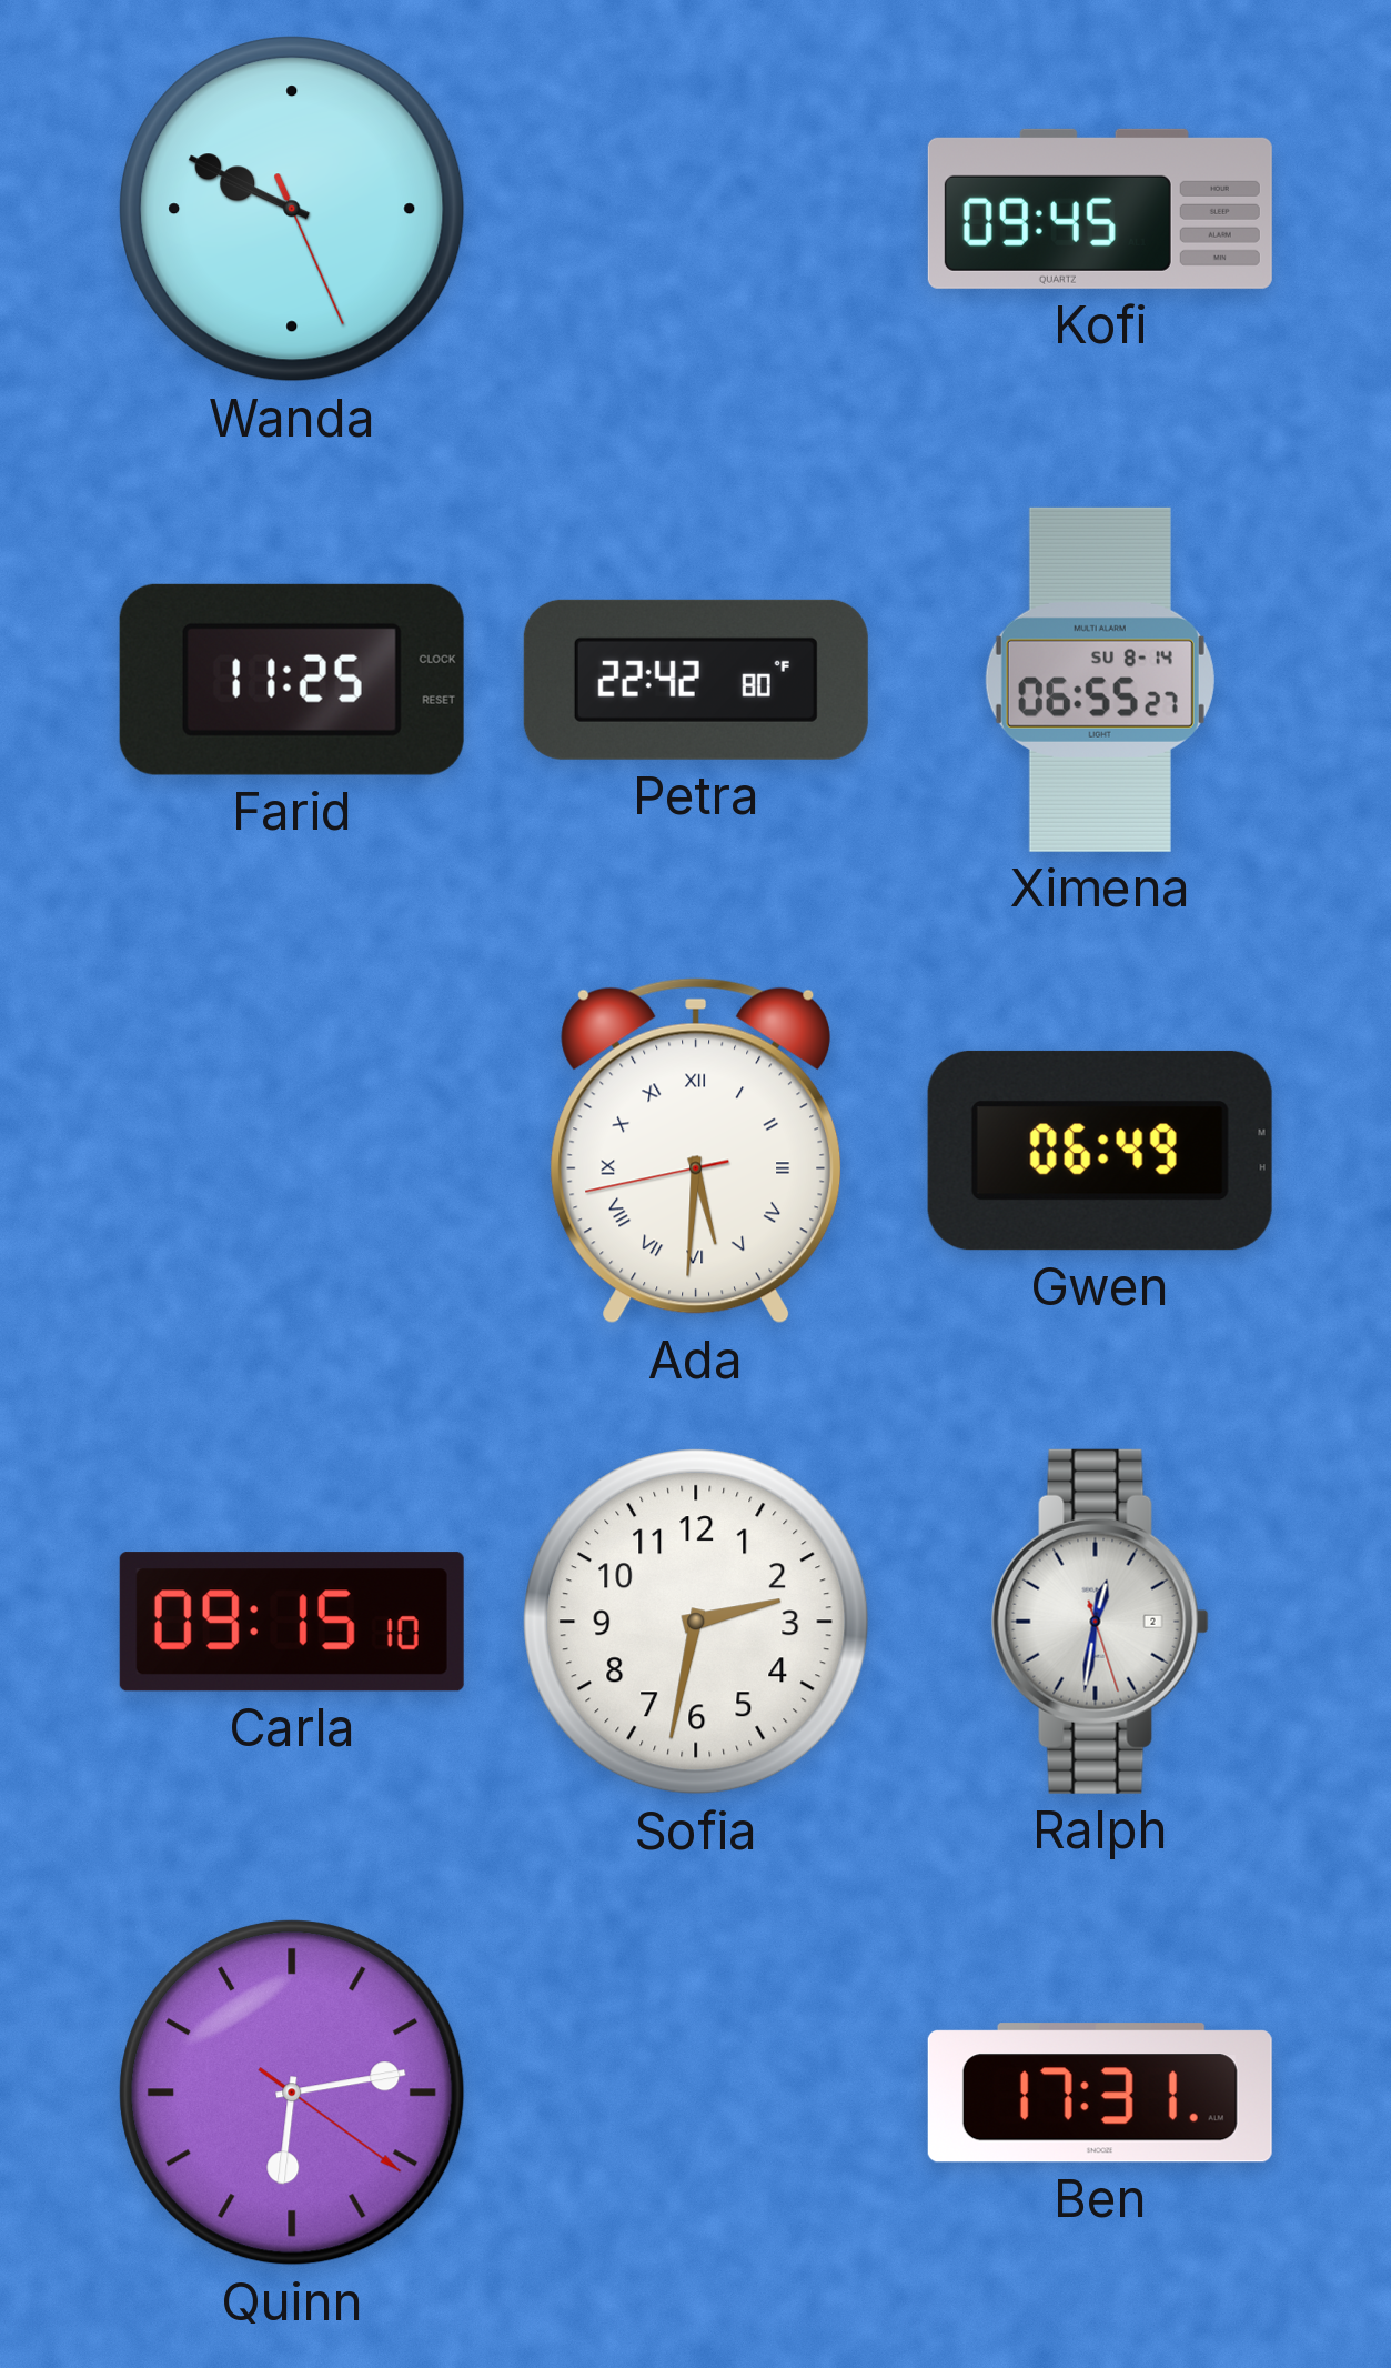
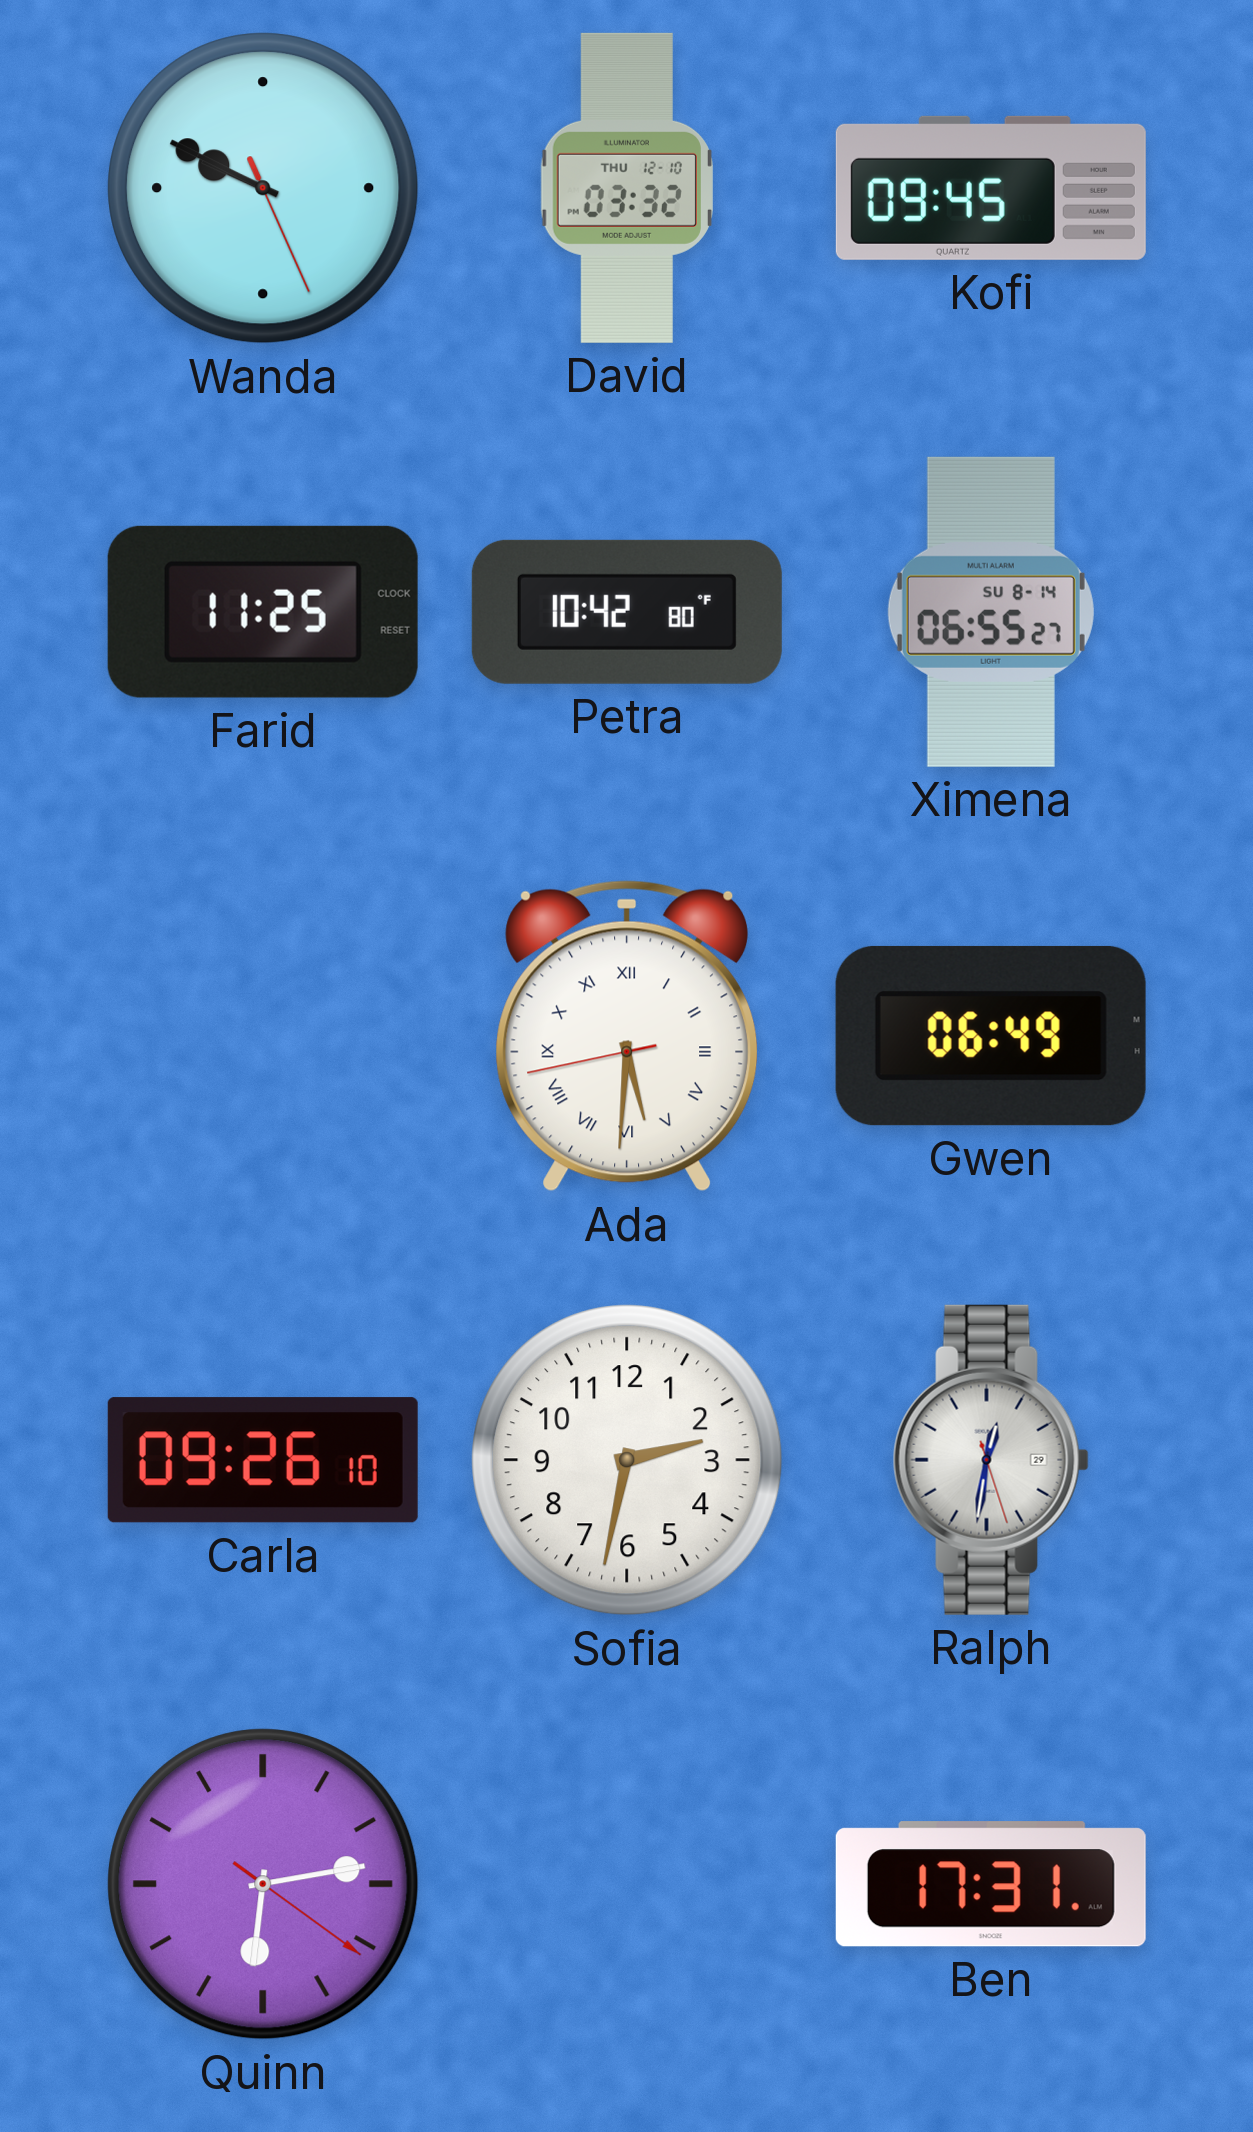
David: none -> 03:32 (627, 188)
Petra: 22:42 -> 10:42 (627, 612)
Carla: 09:15 -> 09:26 (263, 1460)
Ralph date: 2 -> 29 (991, 1460)
